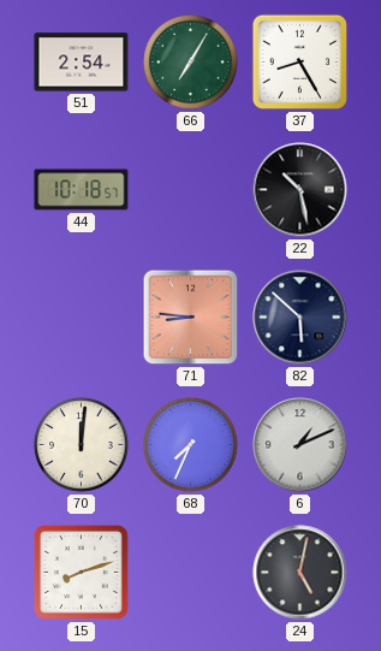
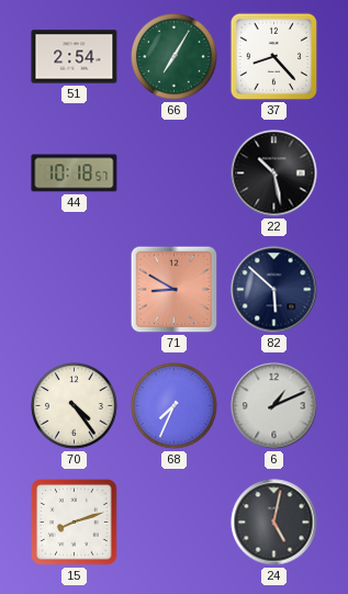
37: 8:25 -> 8:23 (274, 57)
71: 8:46 -> 8:50 (175, 290)
70: 12:01 -> 4:24 (75, 406)
